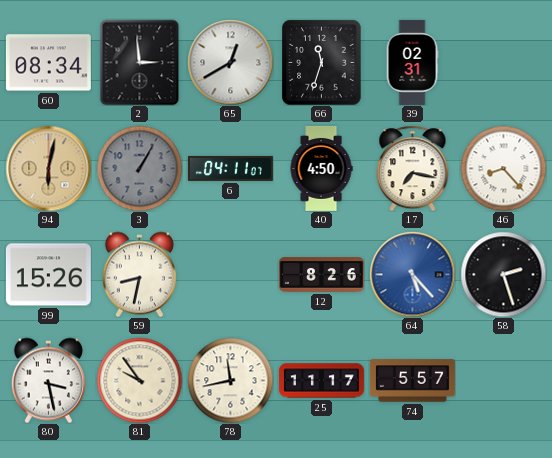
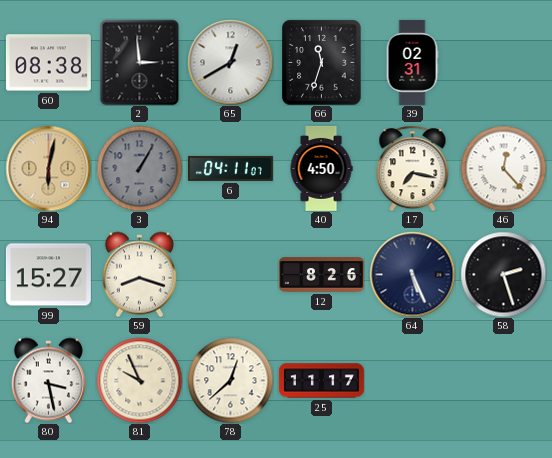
60: 08:34 -> 08:38 (48, 63)
46: 8:23 -> 12:23 (503, 168)
99: 15:26 -> 15:27 (48, 275)
59: 8:32 -> 8:18 (139, 274)
64: 5:23 -> 5:26 (412, 274)
64 dial: blue -> navy (412, 274)
81: 9:54 -> 9:56 (139, 380)
78: 11:43 -> 12:38 (230, 380)
74: 5:57 -> none (412, 381)
